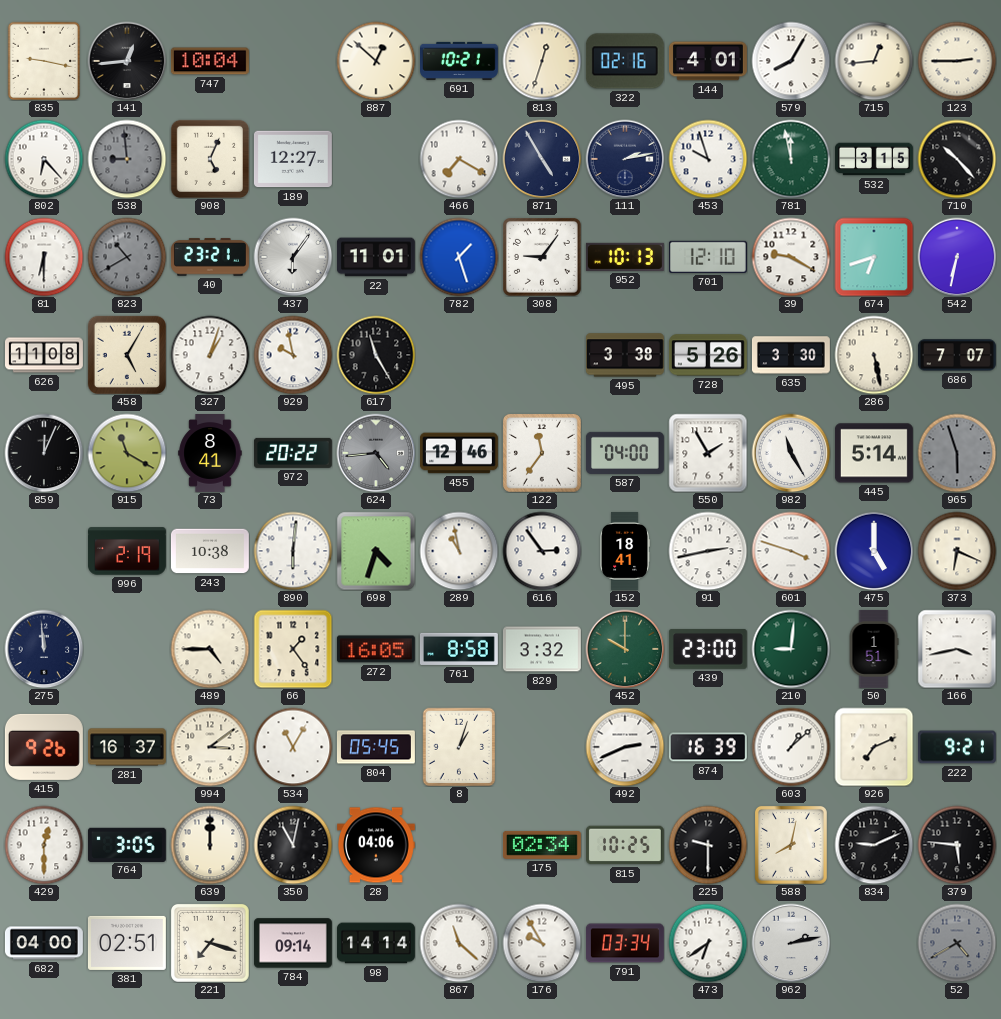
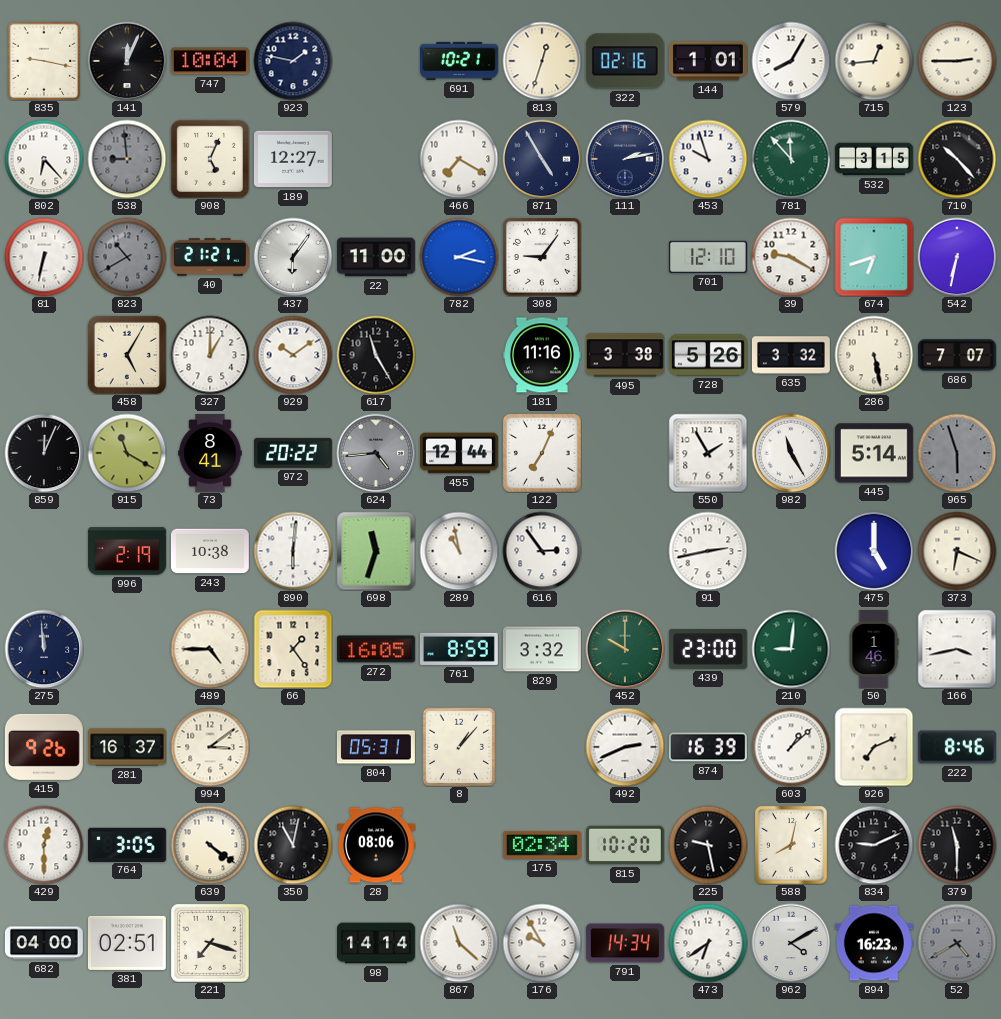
141: 12:44 -> 12:04 (127, 61)
923: none -> 1:47 (293, 61)
887: 12:52 -> none (376, 61)
144: 4:01 -> 1:01 (708, 61)
781: 11:58 -> 11:53 (791, 159)
81: 6:30 -> 6:32 (44, 257)
40: 23:21 -> 21:21 (210, 257)
22: 11:01 -> 11:00 (376, 257)
782: 1:27 -> 2:17 (459, 257)
952: 10:13 -> none (625, 257)
626: 11:08 -> none (45, 355)
327: 1:03 -> 1:00 (210, 355)
929: 9:58 -> 10:09 (293, 355)
181: none -> 11:16 (542, 355)
635: 3:30 -> 3:32 (791, 355)
455: 12:46 -> 12:44 (459, 453)
122: 11:36 -> 7:04 (542, 453)
587: 04:00 -> none (625, 453)
698: 4:33 -> 11:33 (376, 551)
152: 18:41 -> none (626, 551)
601: 3:48 -> none (791, 551)
761: 8:58 -> 8:59 (459, 649)
50: 1:51 -> 1:46 (874, 649)
534: 11:05 -> none (293, 747)
804: 05:45 -> 05:31 (376, 747)
8: 1:03 -> 1:07 (459, 747)
222: 9:21 -> 8:46 (957, 747)
639: 12:00 -> 4:21 (210, 845)
28: 04:06 -> 08:06 (376, 845)
815: 10:25 -> 10:20 (625, 845)
225: 9:30 -> 9:28 (708, 845)
379: 5:46 -> 11:30 (957, 845)
784: 09:14 -> none (293, 943)
791: 03:34 -> 14:34 (625, 943)
962: 2:13 -> 4:10 (791, 943)
894: none -> 16:23 (874, 943)
